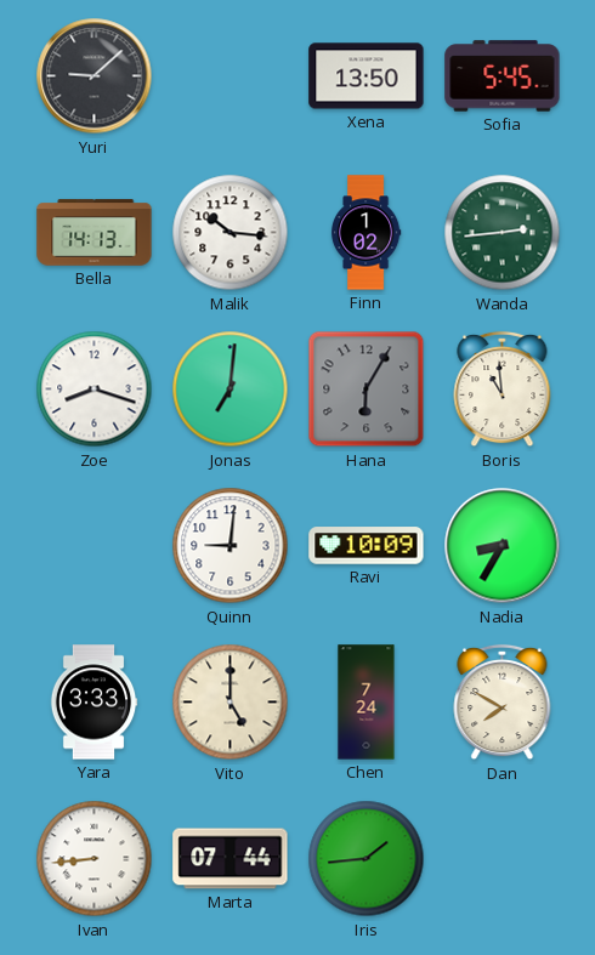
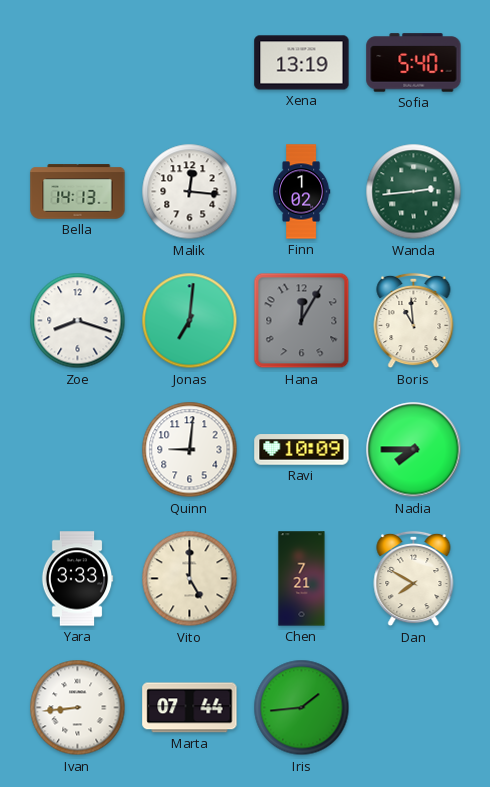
Yuri: 9:08 -> none (95, 76)
Xena: 13:50 -> 13:19 (302, 63)
Sofia: 5:45 -> 5:40 (414, 63)
Malik: 10:16 -> 12:16 (190, 192)
Hana: 6:05 -> 12:05 (302, 321)
Nadia: 8:35 -> 7:45 (414, 450)
Chen: 7:24 -> 7:21 (302, 579)
